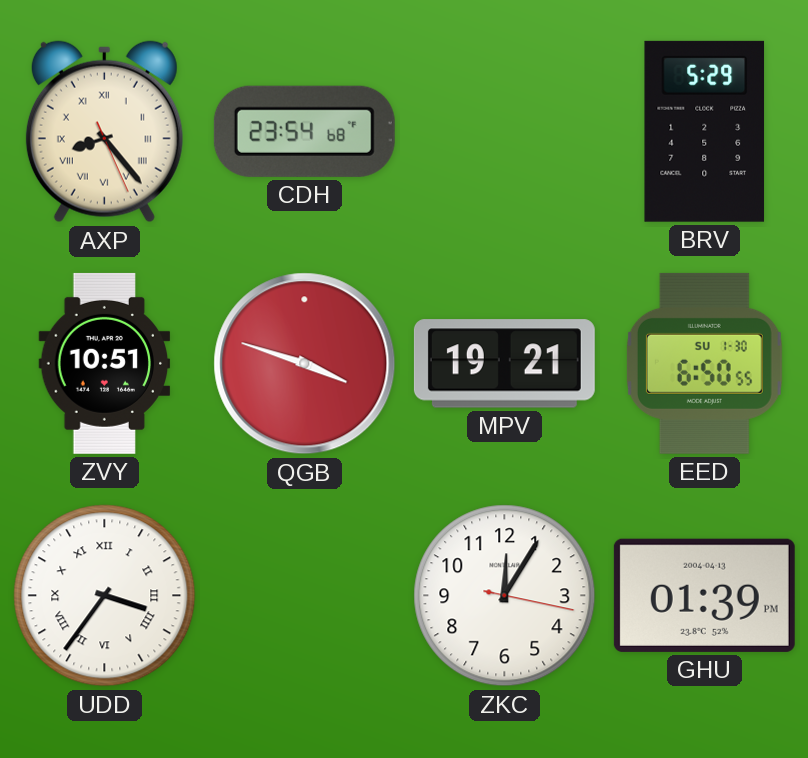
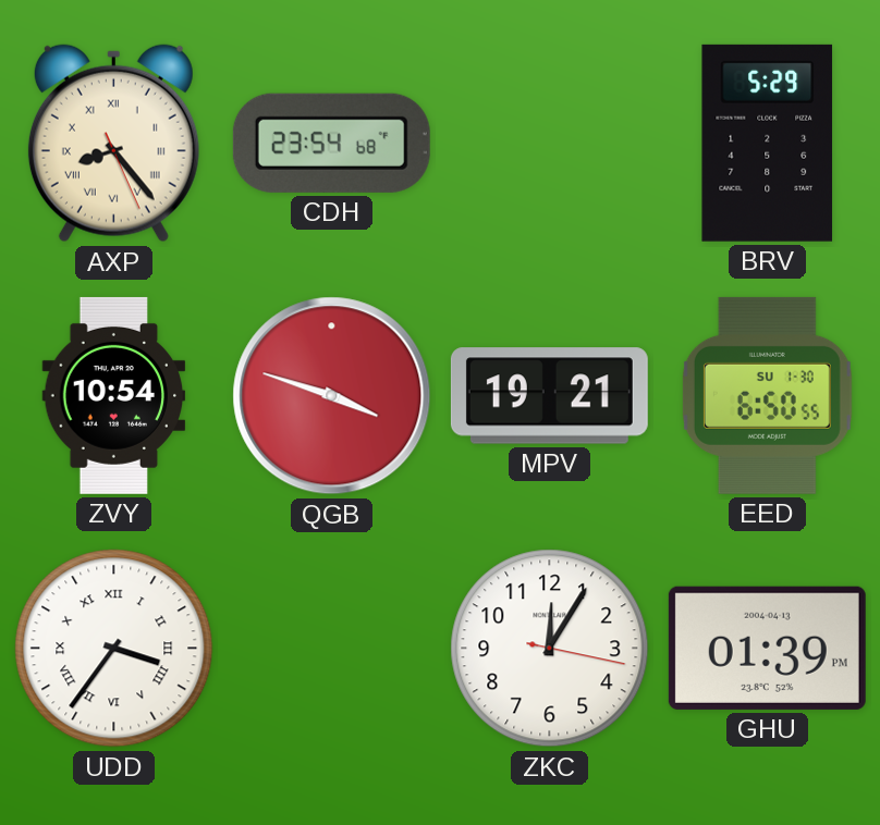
ZVY: 10:51 -> 10:54 (114, 395)
